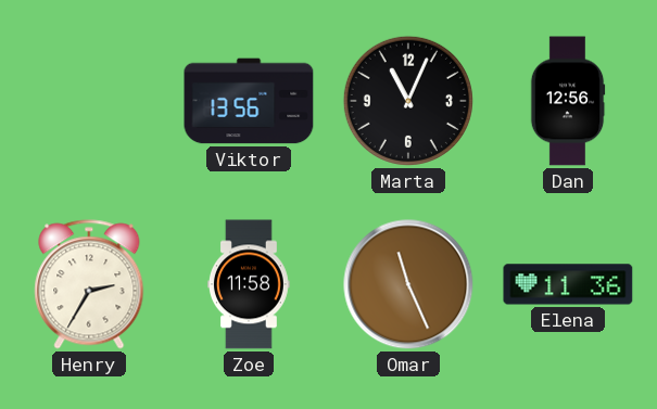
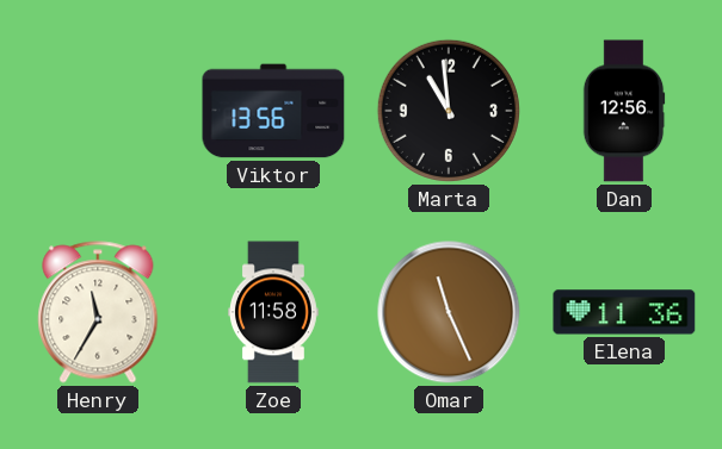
Marta: 11:04 -> 10:59 (449, 111)
Henry: 2:35 -> 11:35 (98, 312)
